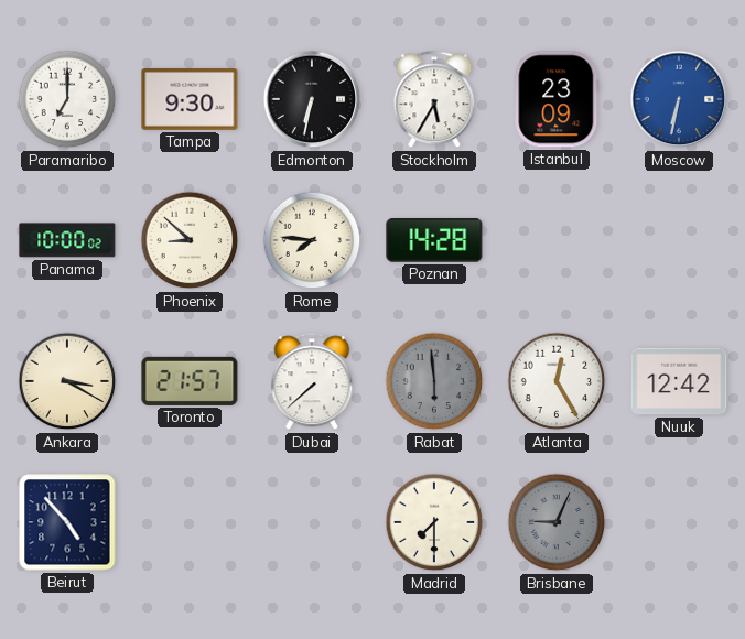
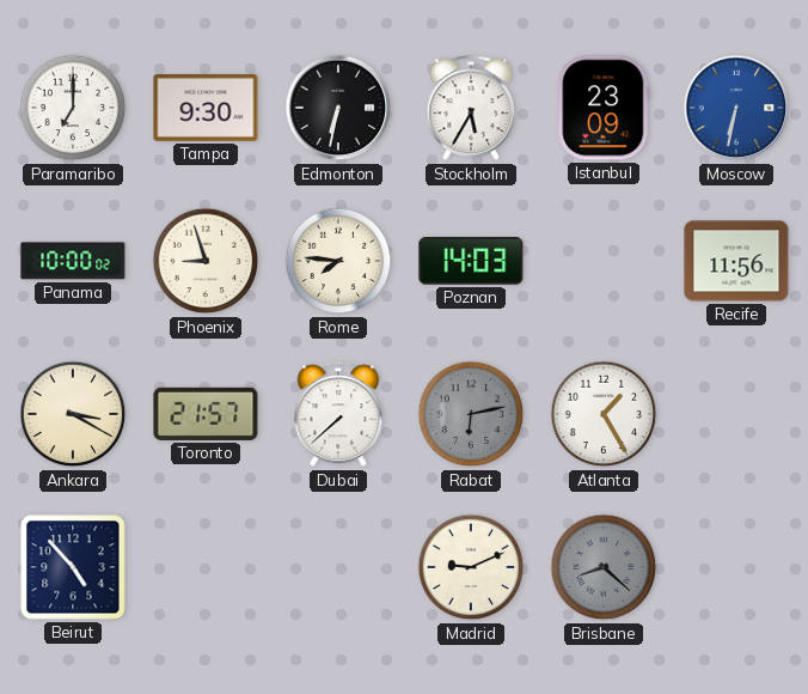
Phoenix: 8:52 -> 8:57 (206, 261)
Poznan: 14:28 -> 14:03 (471, 261)
Recife: none -> 11:56 (736, 261)
Rabat: 5:59 -> 6:13 (471, 414)
Atlanta: 12:25 -> 1:25 (604, 414)
Nuuk: 12:42 -> none (679, 381)
Madrid: 7:30 -> 9:11 (471, 567)
Brisbane: 9:04 -> 8:22 (604, 567)
